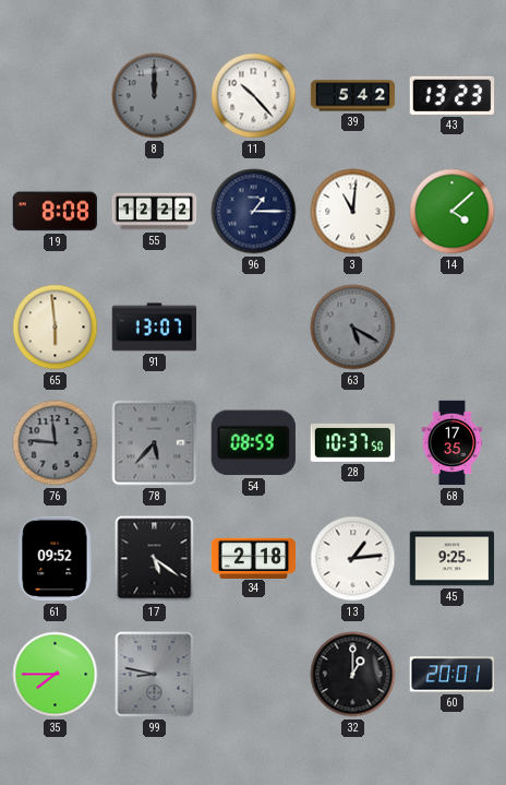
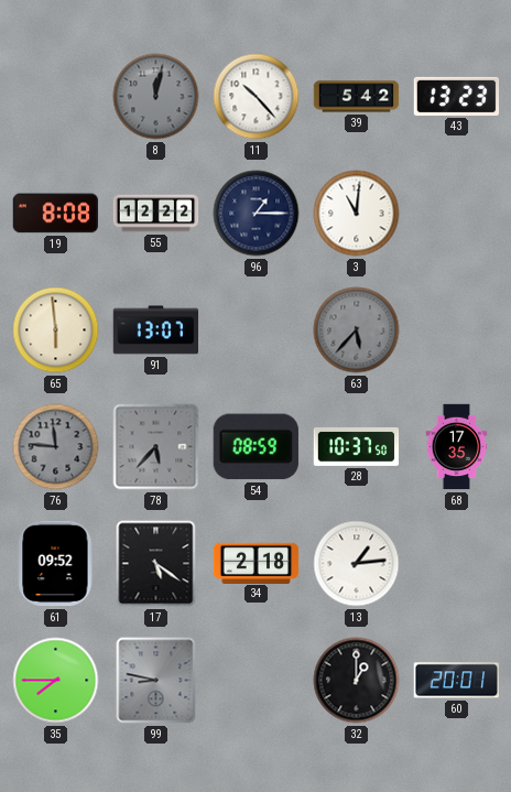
8: 12:00 -> 12:02 (156, 97)
14: 4:08 -> none (453, 212)
63: 5:20 -> 5:37 (357, 330)
45: 9:25 -> none (453, 559)
